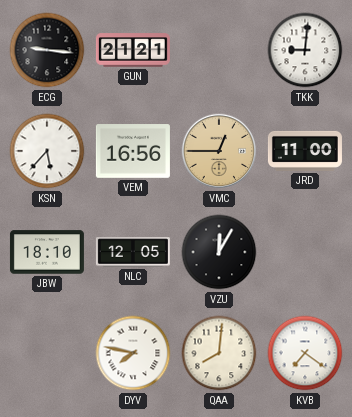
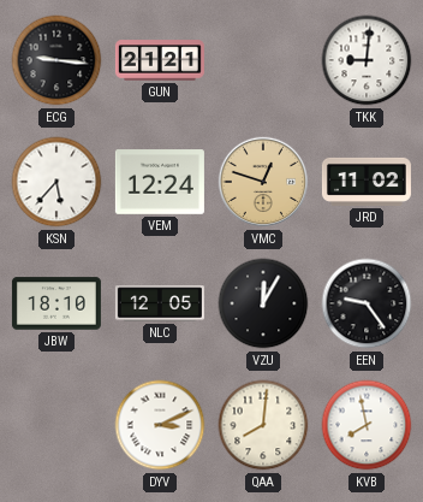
VEM: 16:56 -> 12:24 (160, 182)
VMC: 12:45 -> 12:48 (263, 182)
JRD: 11:00 -> 11:02 (367, 182)
EEN: none -> 9:24 (367, 303)
DYV: 7:47 -> 3:11 (160, 425)
KVB: 7:21 -> 7:58 (367, 425)
